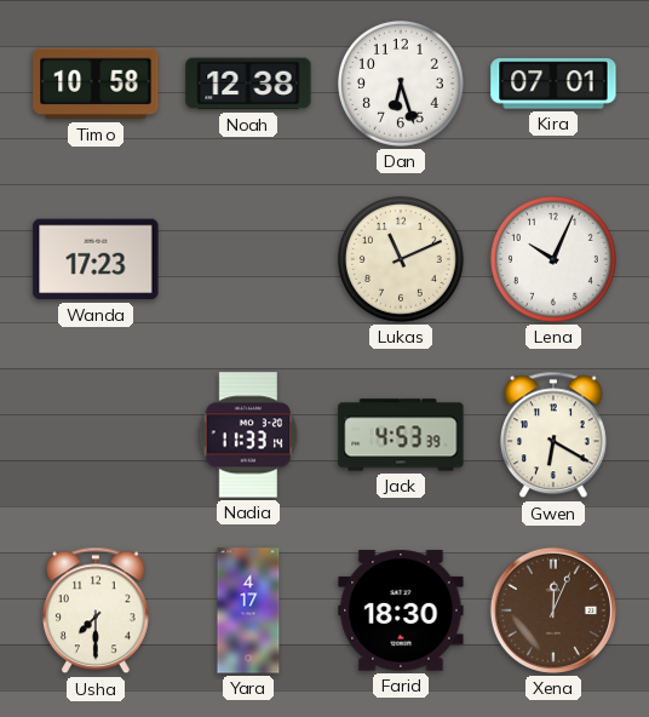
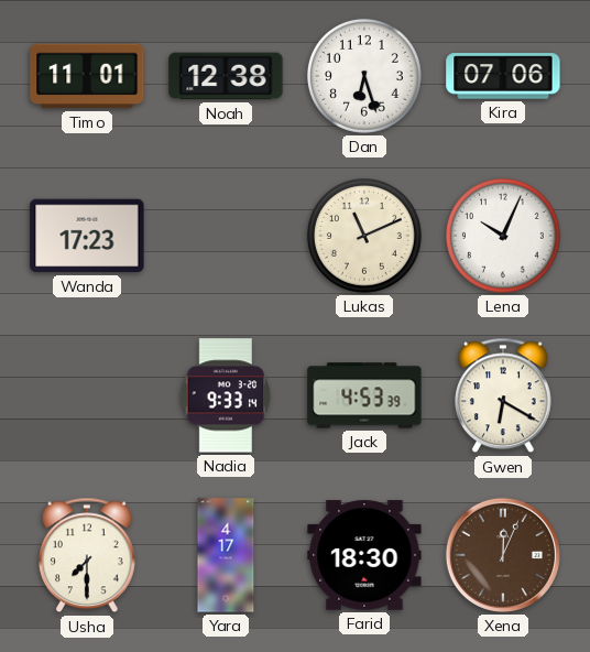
Timo: 10:58 -> 11:01 (87, 76)
Kira: 07:01 -> 07:06 (503, 76)
Nadia: 11:33 -> 9:33 (226, 395)
